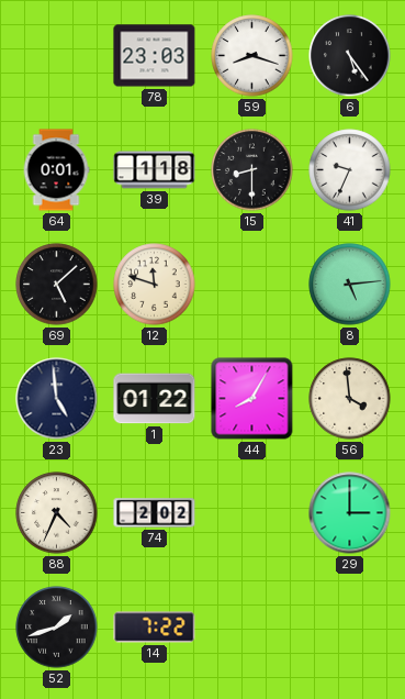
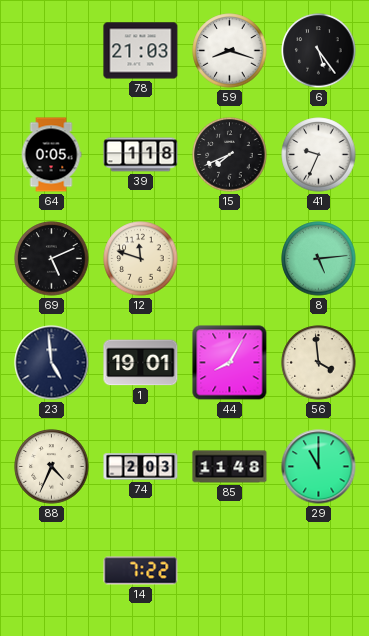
78: 23:03 -> 21:03 (141, 51)
64: 0:01 -> 0:05 (51, 155)
15: 8:30 -> 7:41 (230, 155)
69: 5:08 -> 5:11 (52, 259)
1: 01:22 -> 19:01 (141, 363)
74: 2:02 -> 2:03 (141, 467)
85: none -> 11:48 (230, 467)
29: 3:00 -> 11:00 (319, 467)
52: 1:42 -> none (57, 628)
